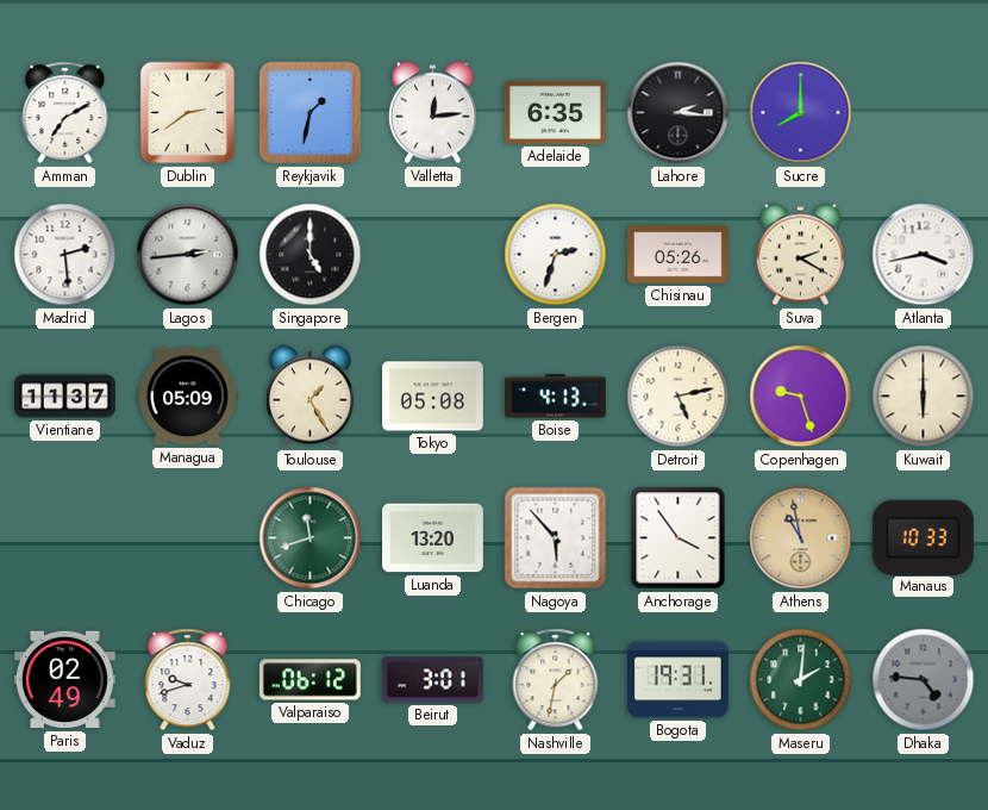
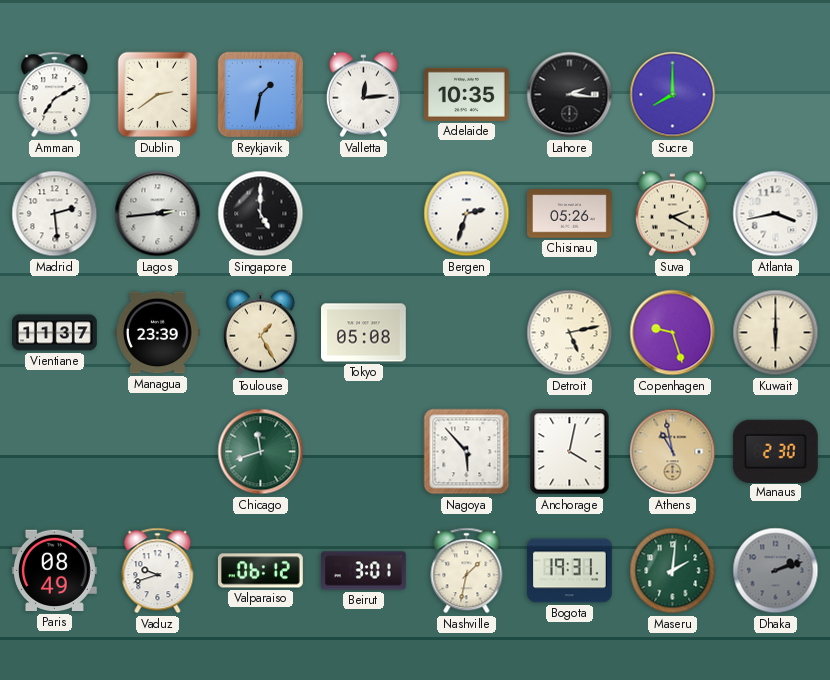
Adelaide: 6:35 -> 10:35 (467, 94)
Managua: 05:09 -> 23:39 (157, 333)
Boise: 4:13 -> none (556, 397)
Luanda: 13:20 -> none (433, 538)
Anchorage: 3:54 -> 4:02 (570, 452)
Manaus: 10:33 -> 2:30 (775, 451)
Paris: 02:49 -> 08:49 (54, 571)
Dhaka: 4:46 -> 2:12 (776, 571)
